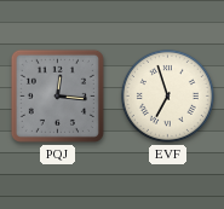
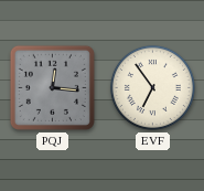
EVF: 6:57 -> 6:54 (152, 87)
